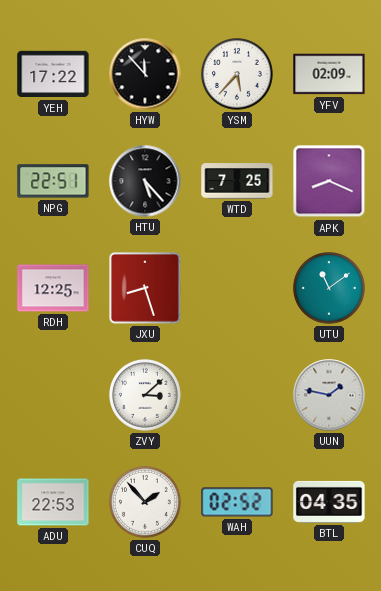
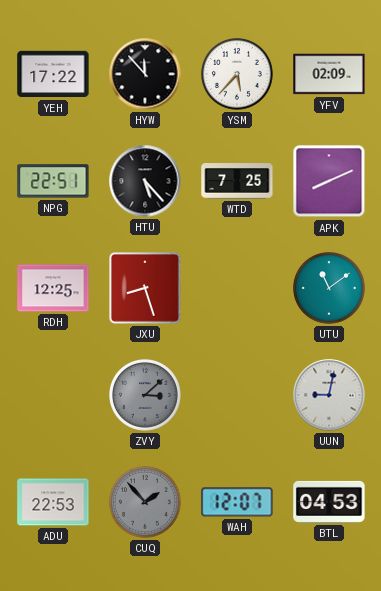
APK: 8:19 -> 8:11 (329, 181)
ZVY dial: white -> grey (146, 396)
UUN: 1:47 -> 9:02 (329, 395)
CUQ dial: white -> grey (146, 503)
WAH: 02:52 -> 12:07 (237, 502)
BTL: 04:35 -> 04:53 (329, 502)
